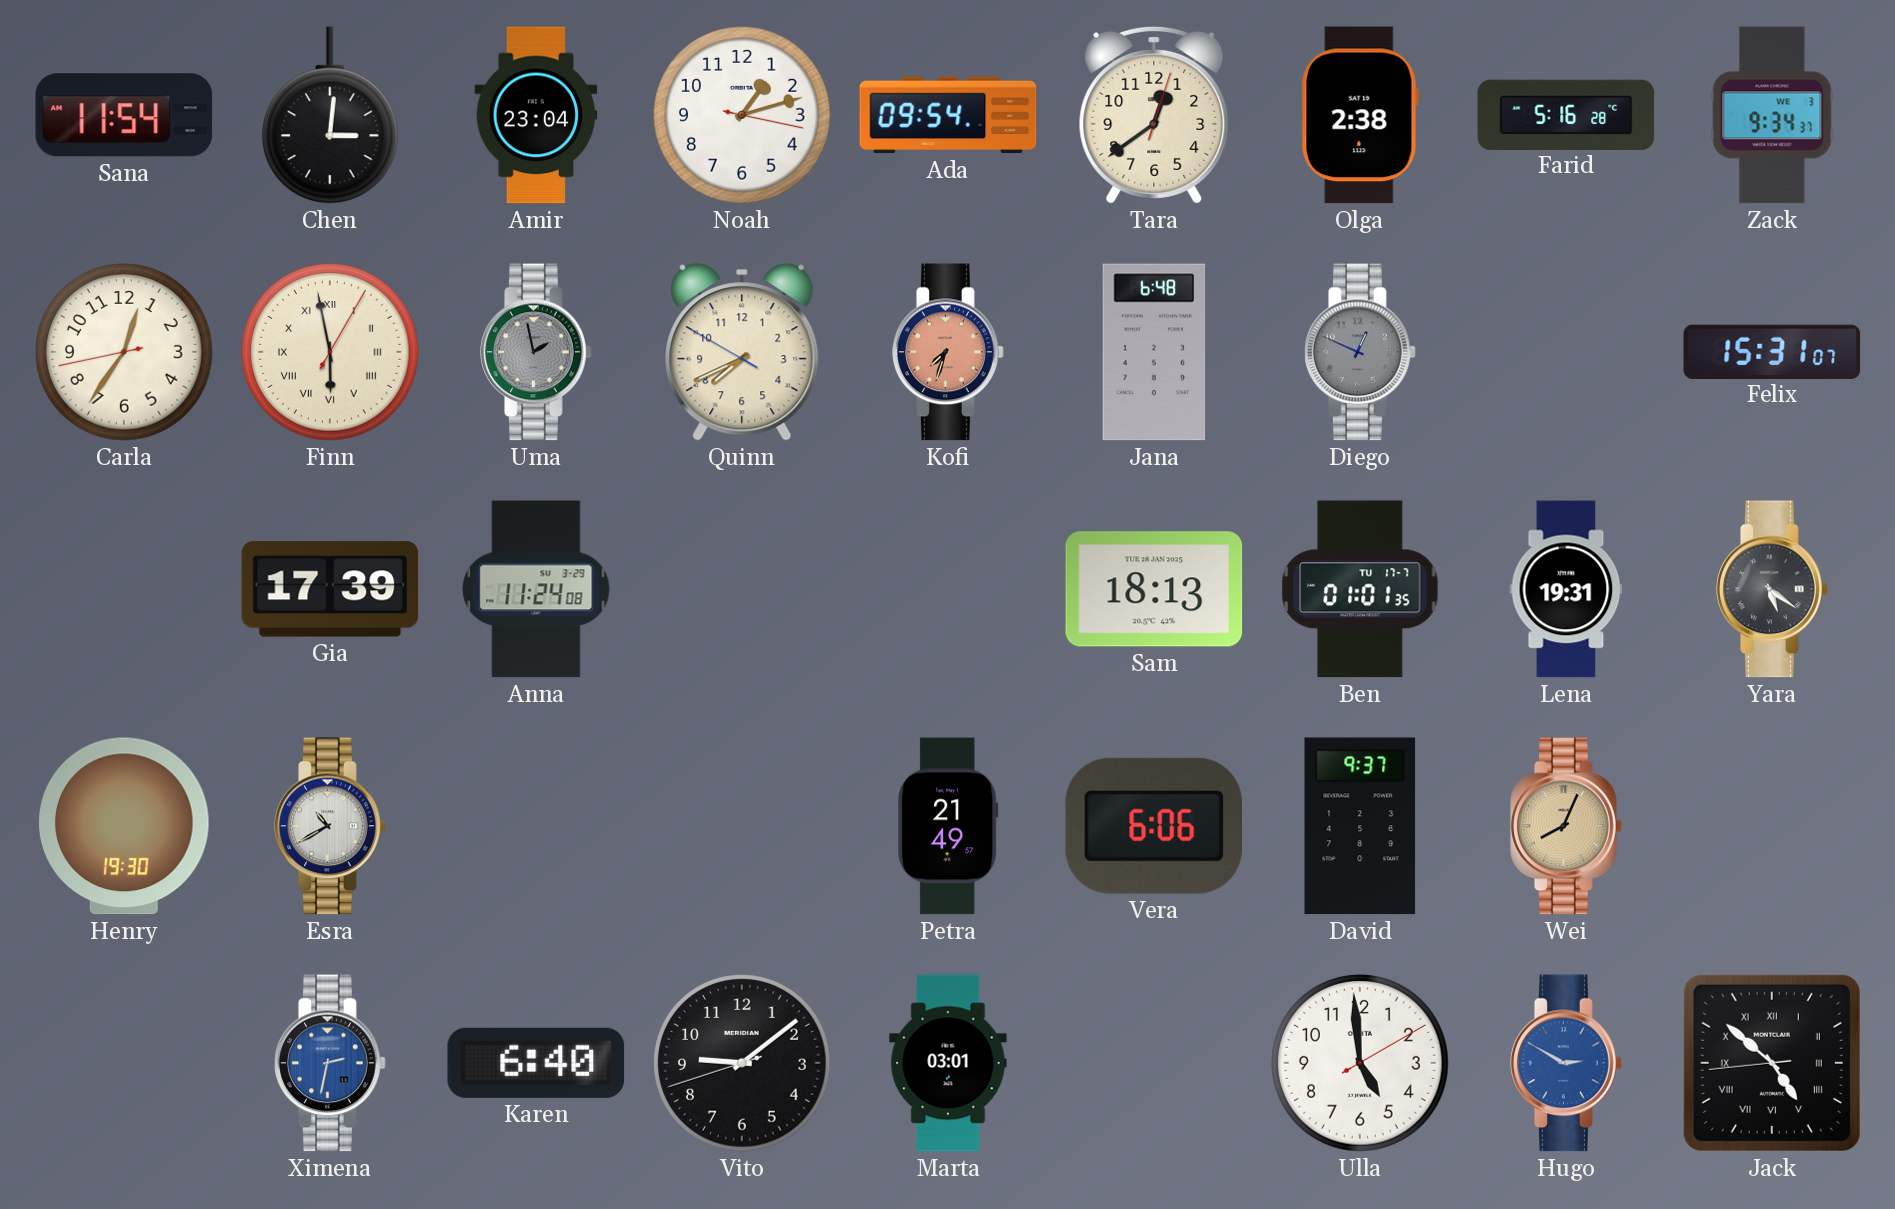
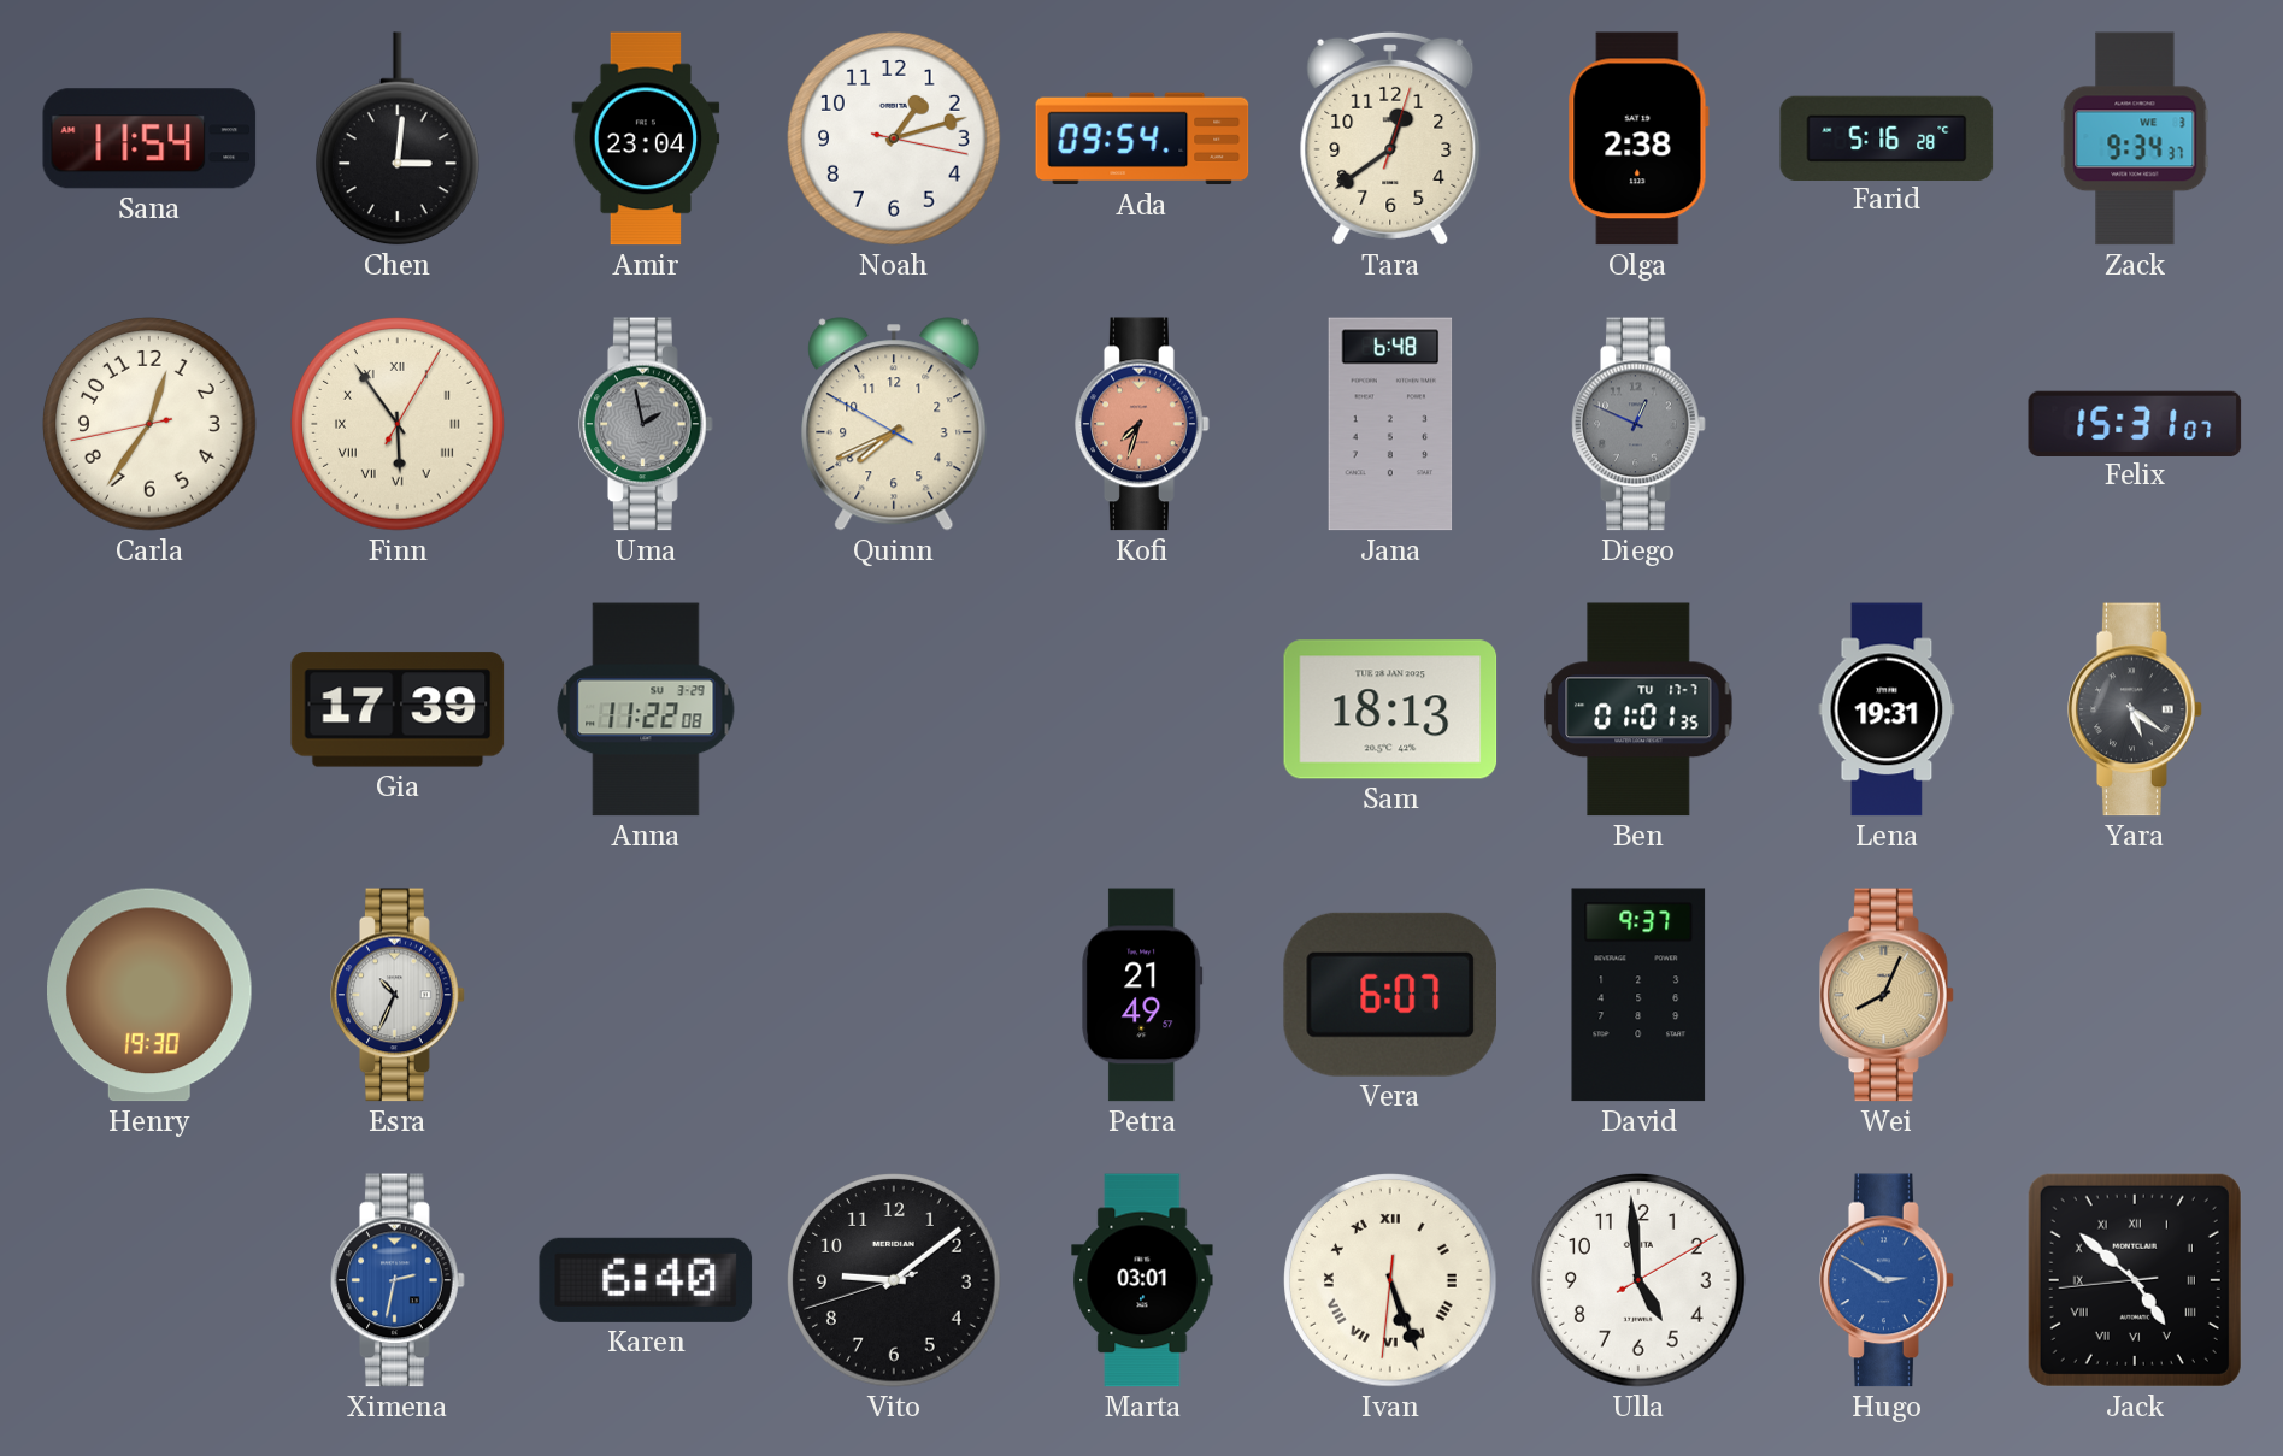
Finn: 5:58 -> 5:54 (398, 424)
Anna: 11:24 -> 11:22 (646, 709)
Esra: 10:40 -> 10:34 (398, 995)
Vera: 6:06 -> 6:07 (1389, 995)
Ivan: none -> 5:26 (1390, 1280)
